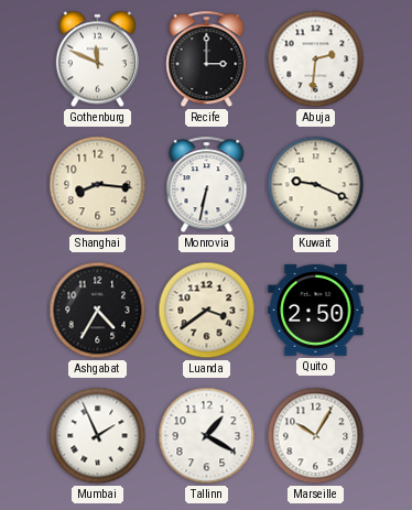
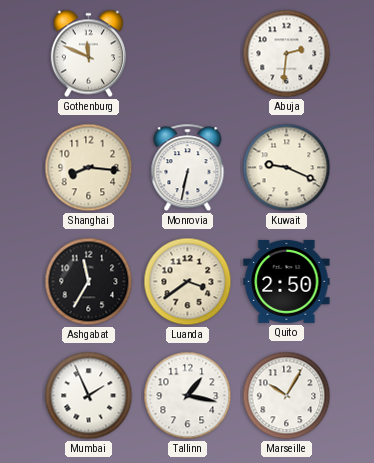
Recife: 3:00 -> none (207, 59)
Ashgabat: 4:35 -> 11:35 (89, 282)
Tallinn: 1:20 -> 1:17 (188, 396)
